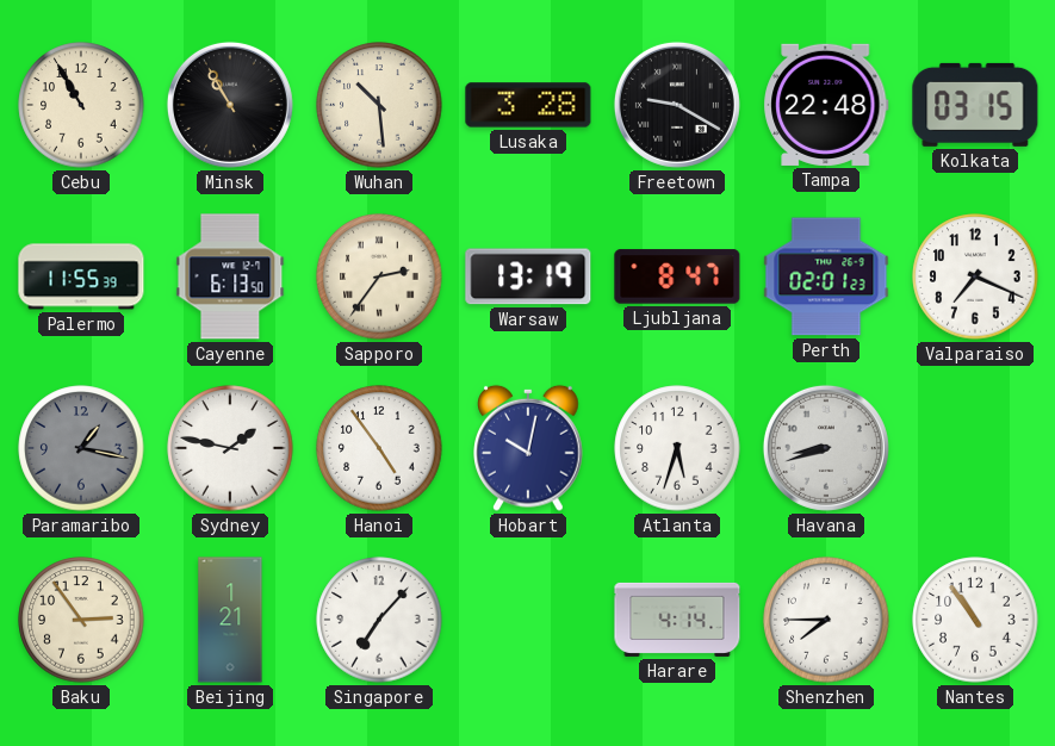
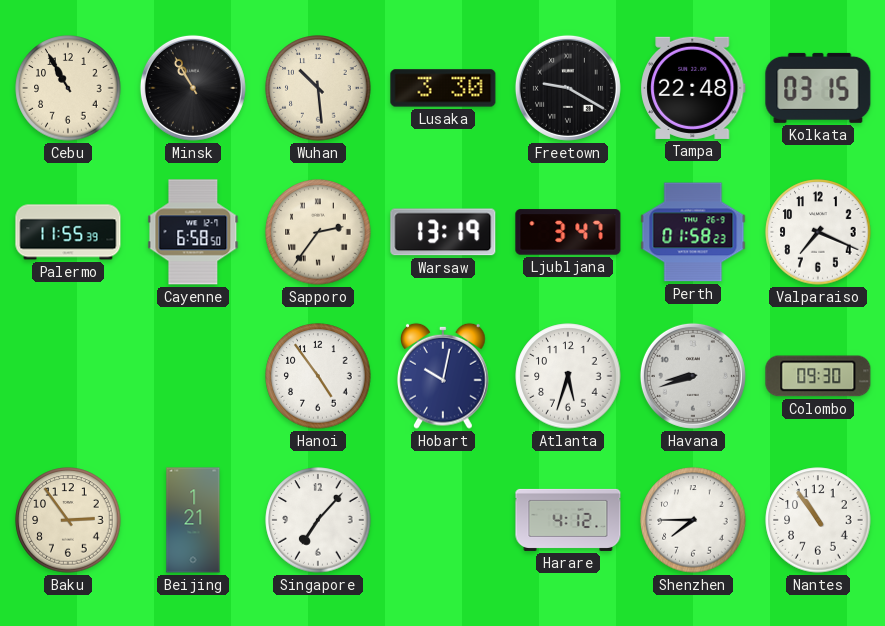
Lusaka: 3:28 -> 3:30 (443, 88)
Cayenne: 6:13 -> 6:58 (193, 232)
Ljubljana: 8:47 -> 3:47 (568, 232)
Perth: 02:01 -> 01:58 (693, 232)
Paramaribo: 1:17 -> none (81, 448)
Sydney: 1:47 -> none (230, 448)
Colombo: none -> 09:30 (818, 376)
Harare: 4:14 -> 4:12 (568, 520)
